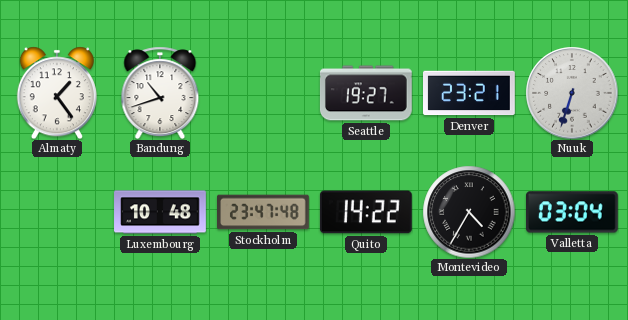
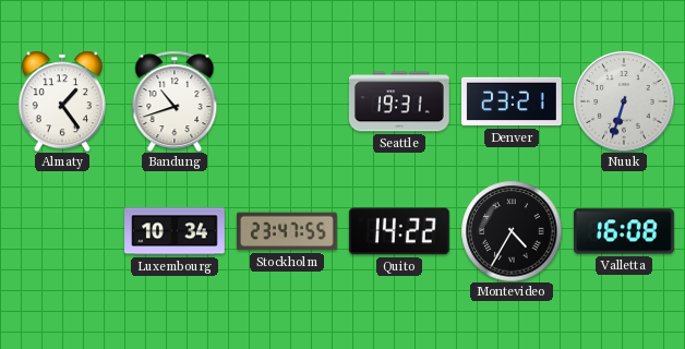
Seattle: 19:27 -> 19:31 (399, 101)
Luxembourg: 10:48 -> 10:34 (175, 231)
Stockholm: 23:47:48 -> 23:47:55 (288, 231)
Valletta: 03:04 -> 16:08 (624, 231)
